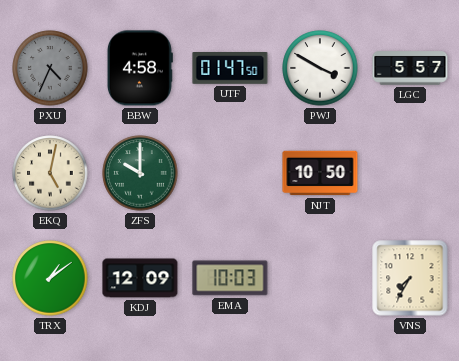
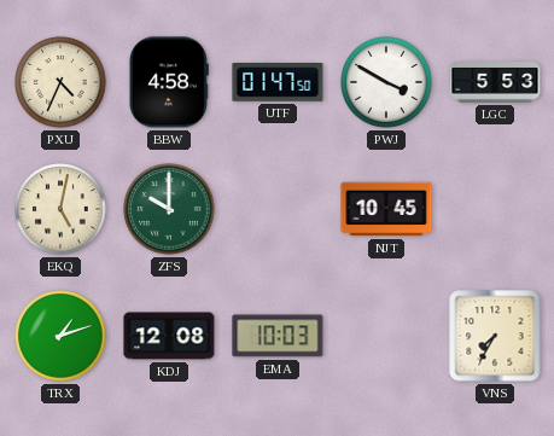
PXU dial: grey -> cream (60, 82)
LGC: 5:57 -> 5:53 (495, 82)
NJT: 10:50 -> 10:45 (386, 209)
TRX: 1:09 -> 1:12 (60, 336)
KDJ: 12:09 -> 12:08 (169, 336)
